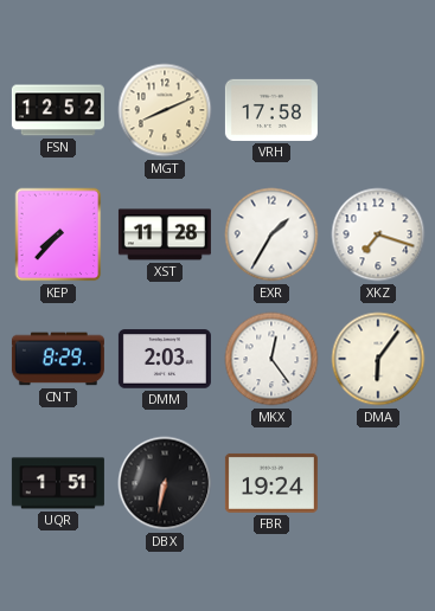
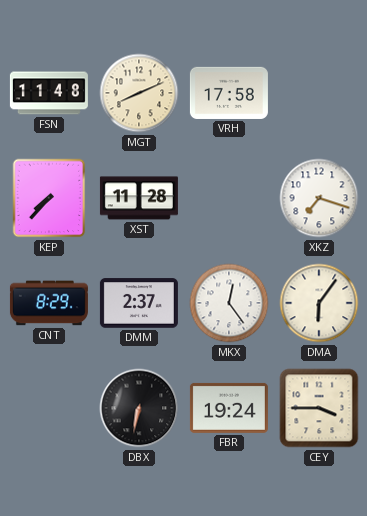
FSN: 12:52 -> 11:48 (49, 93)
EXR: 1:35 -> none (271, 234)
DMM: 2:03 -> 2:37 (139, 303)
UQR: 1:51 -> none (58, 483)
CEY: none -> 3:45 (319, 408)
